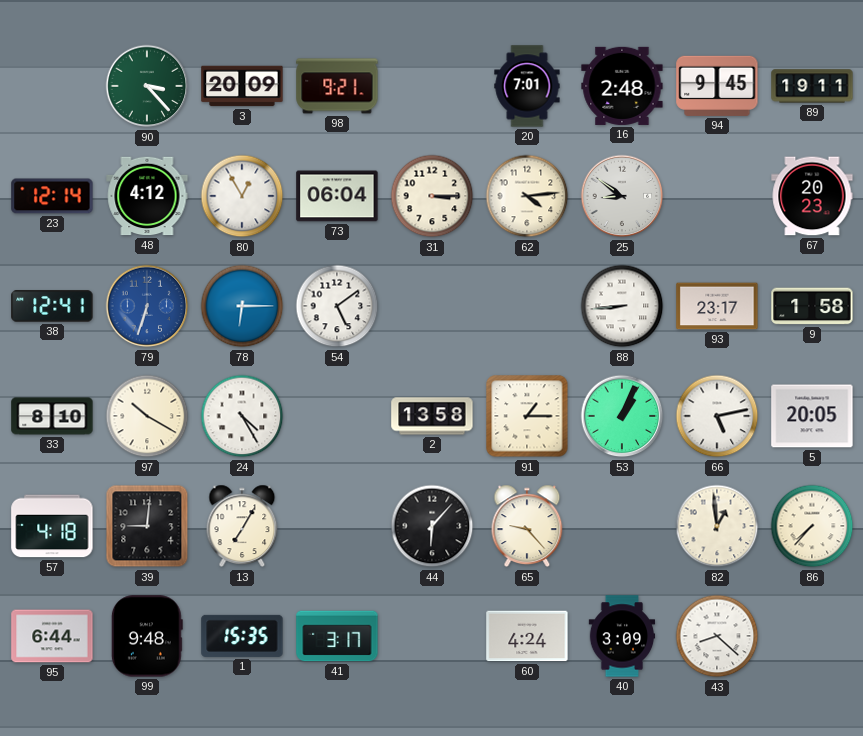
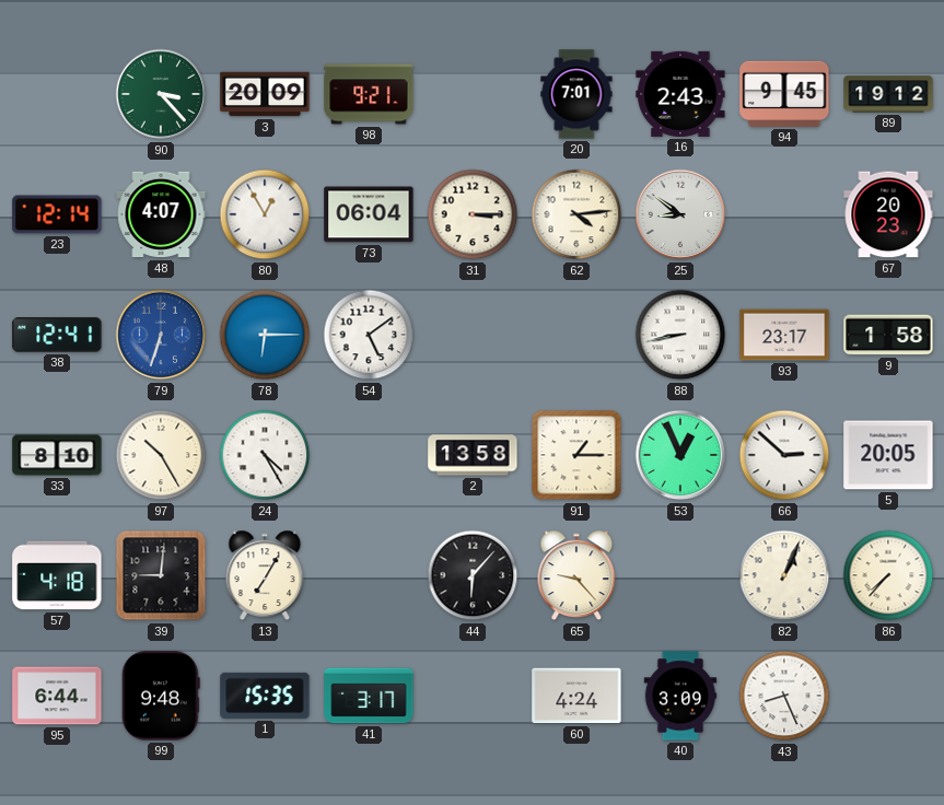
16: 2:48 -> 2:43 (680, 94)
89: 19:11 -> 19:12 (888, 94)
48: 4:12 -> 4:07 (161, 214)
88: 8:44 -> 8:43 (680, 335)
97: 10:20 -> 10:25 (161, 455)
53: 1:04 -> 12:56 (680, 455)
66: 5:13 -> 2:52 (784, 455)
82: 12:59 -> 1:04 (784, 575)
43: 8:22 -> 8:26 (784, 696)
